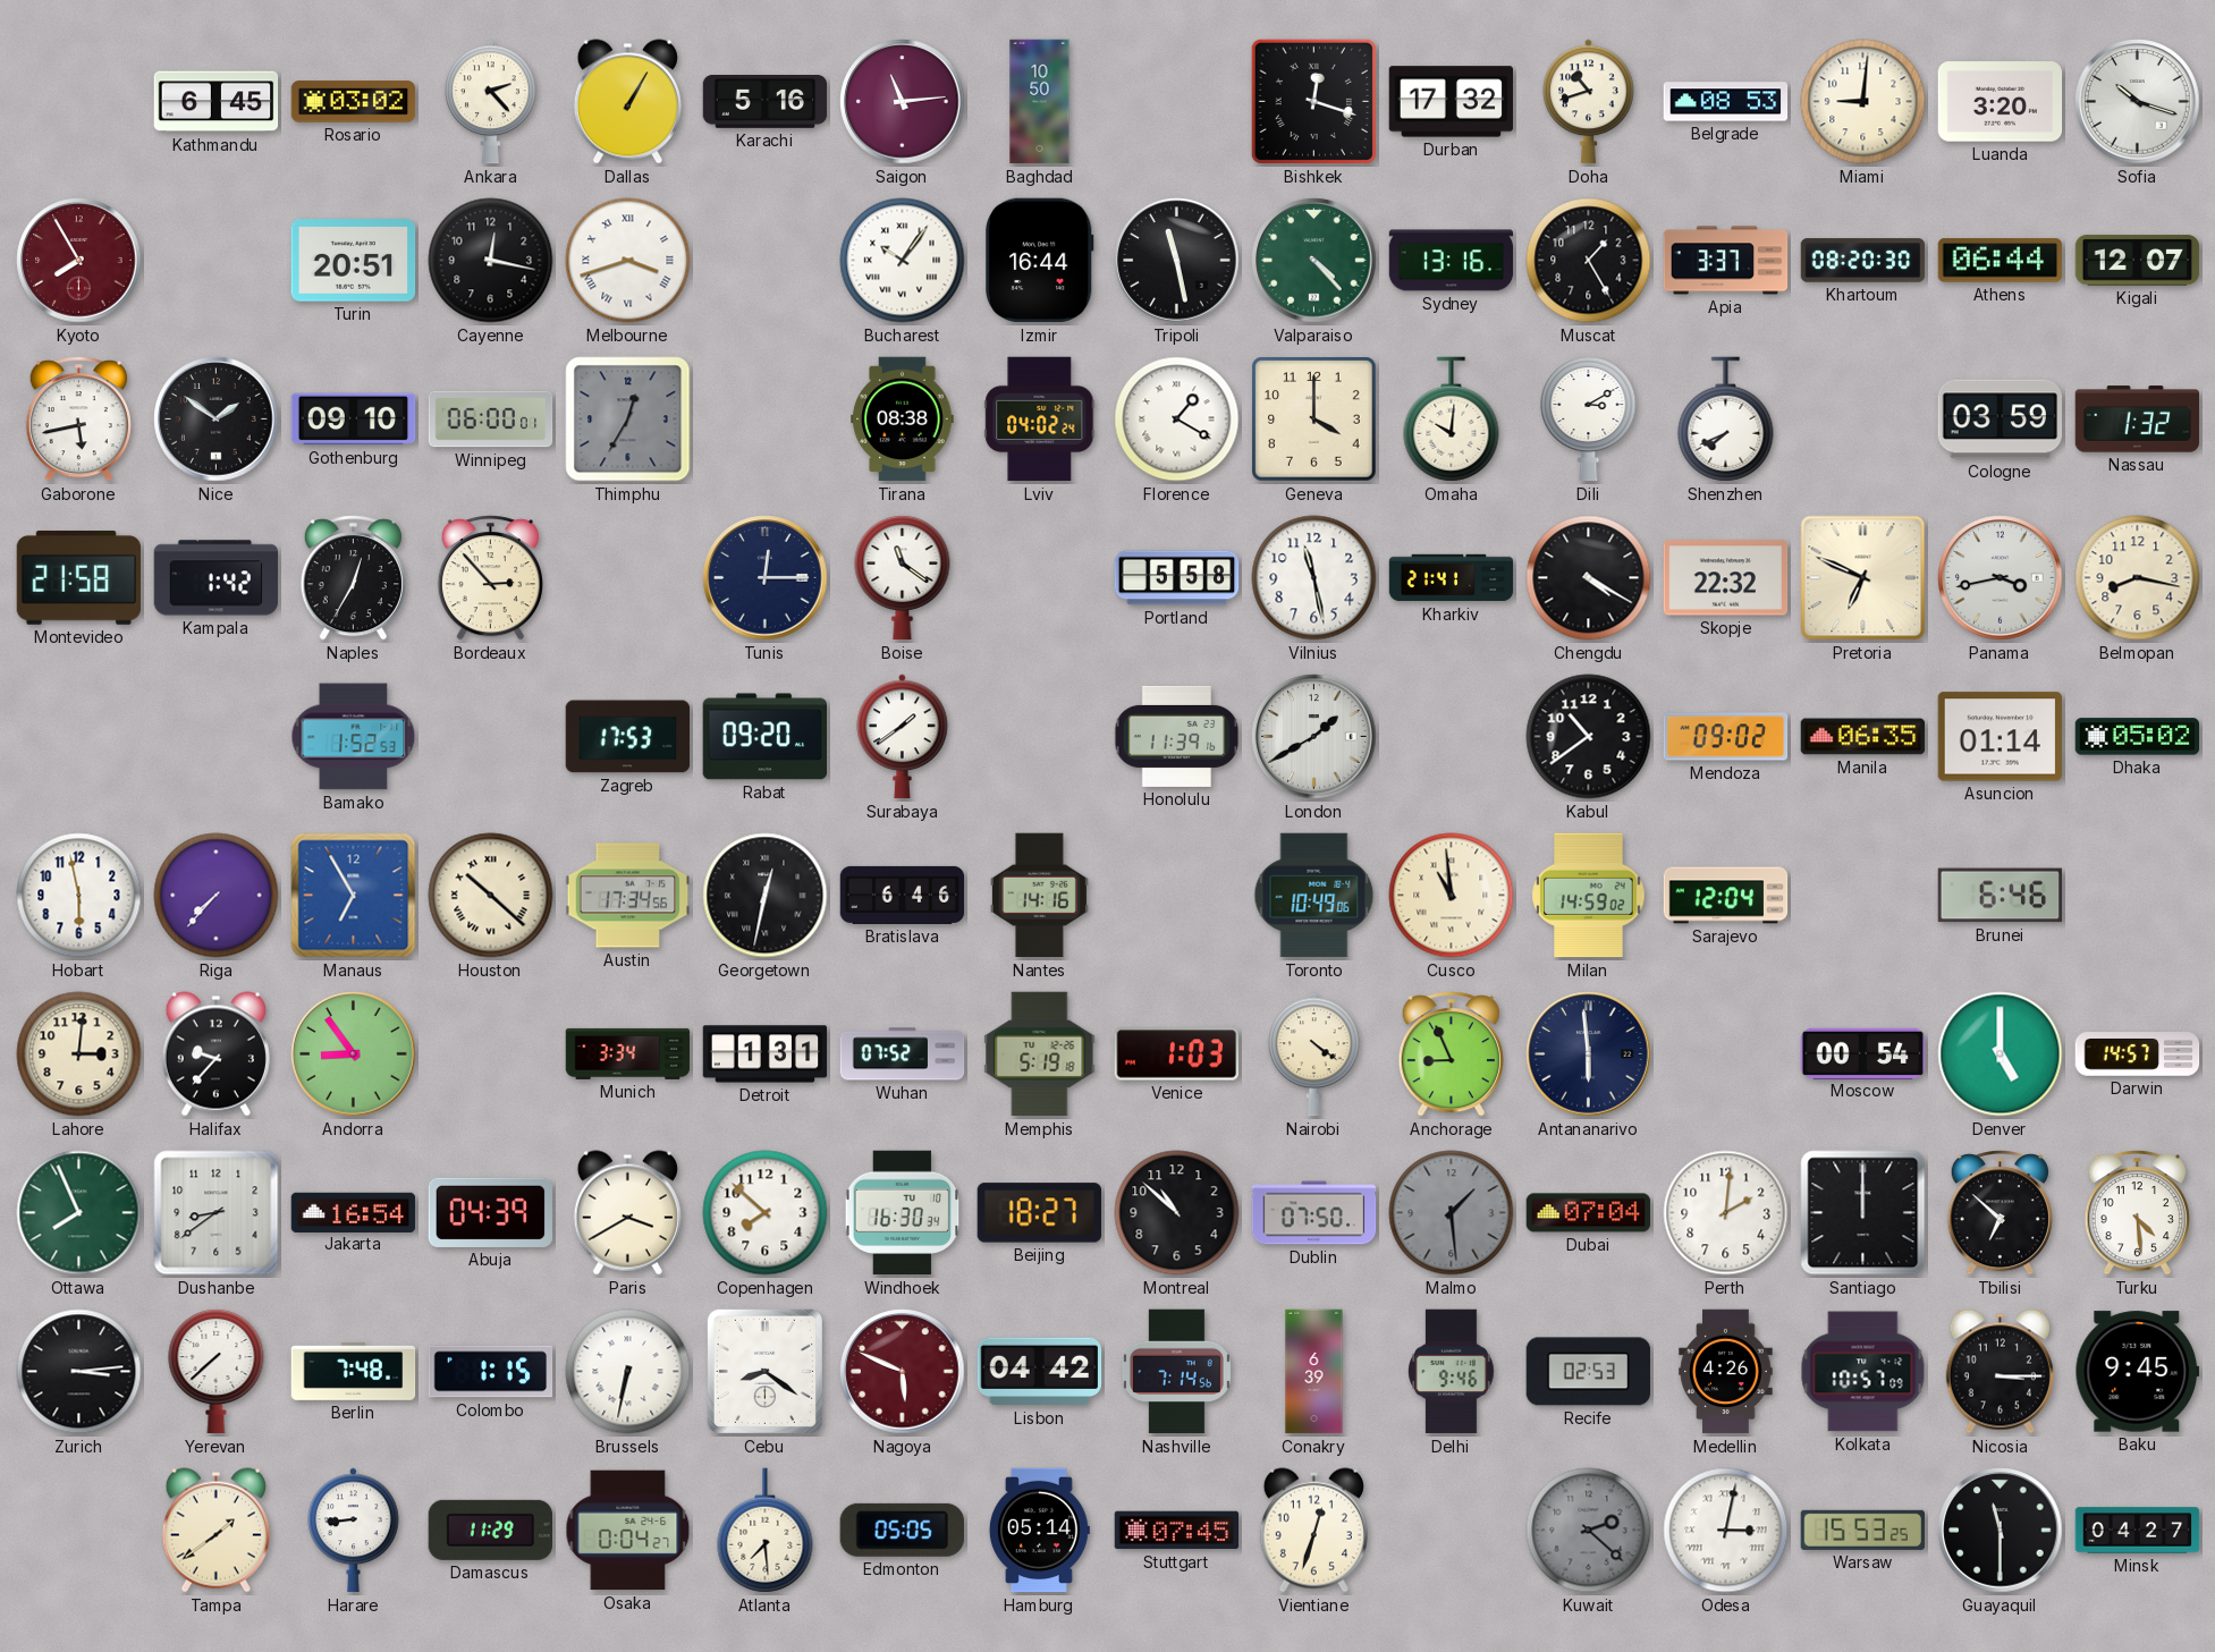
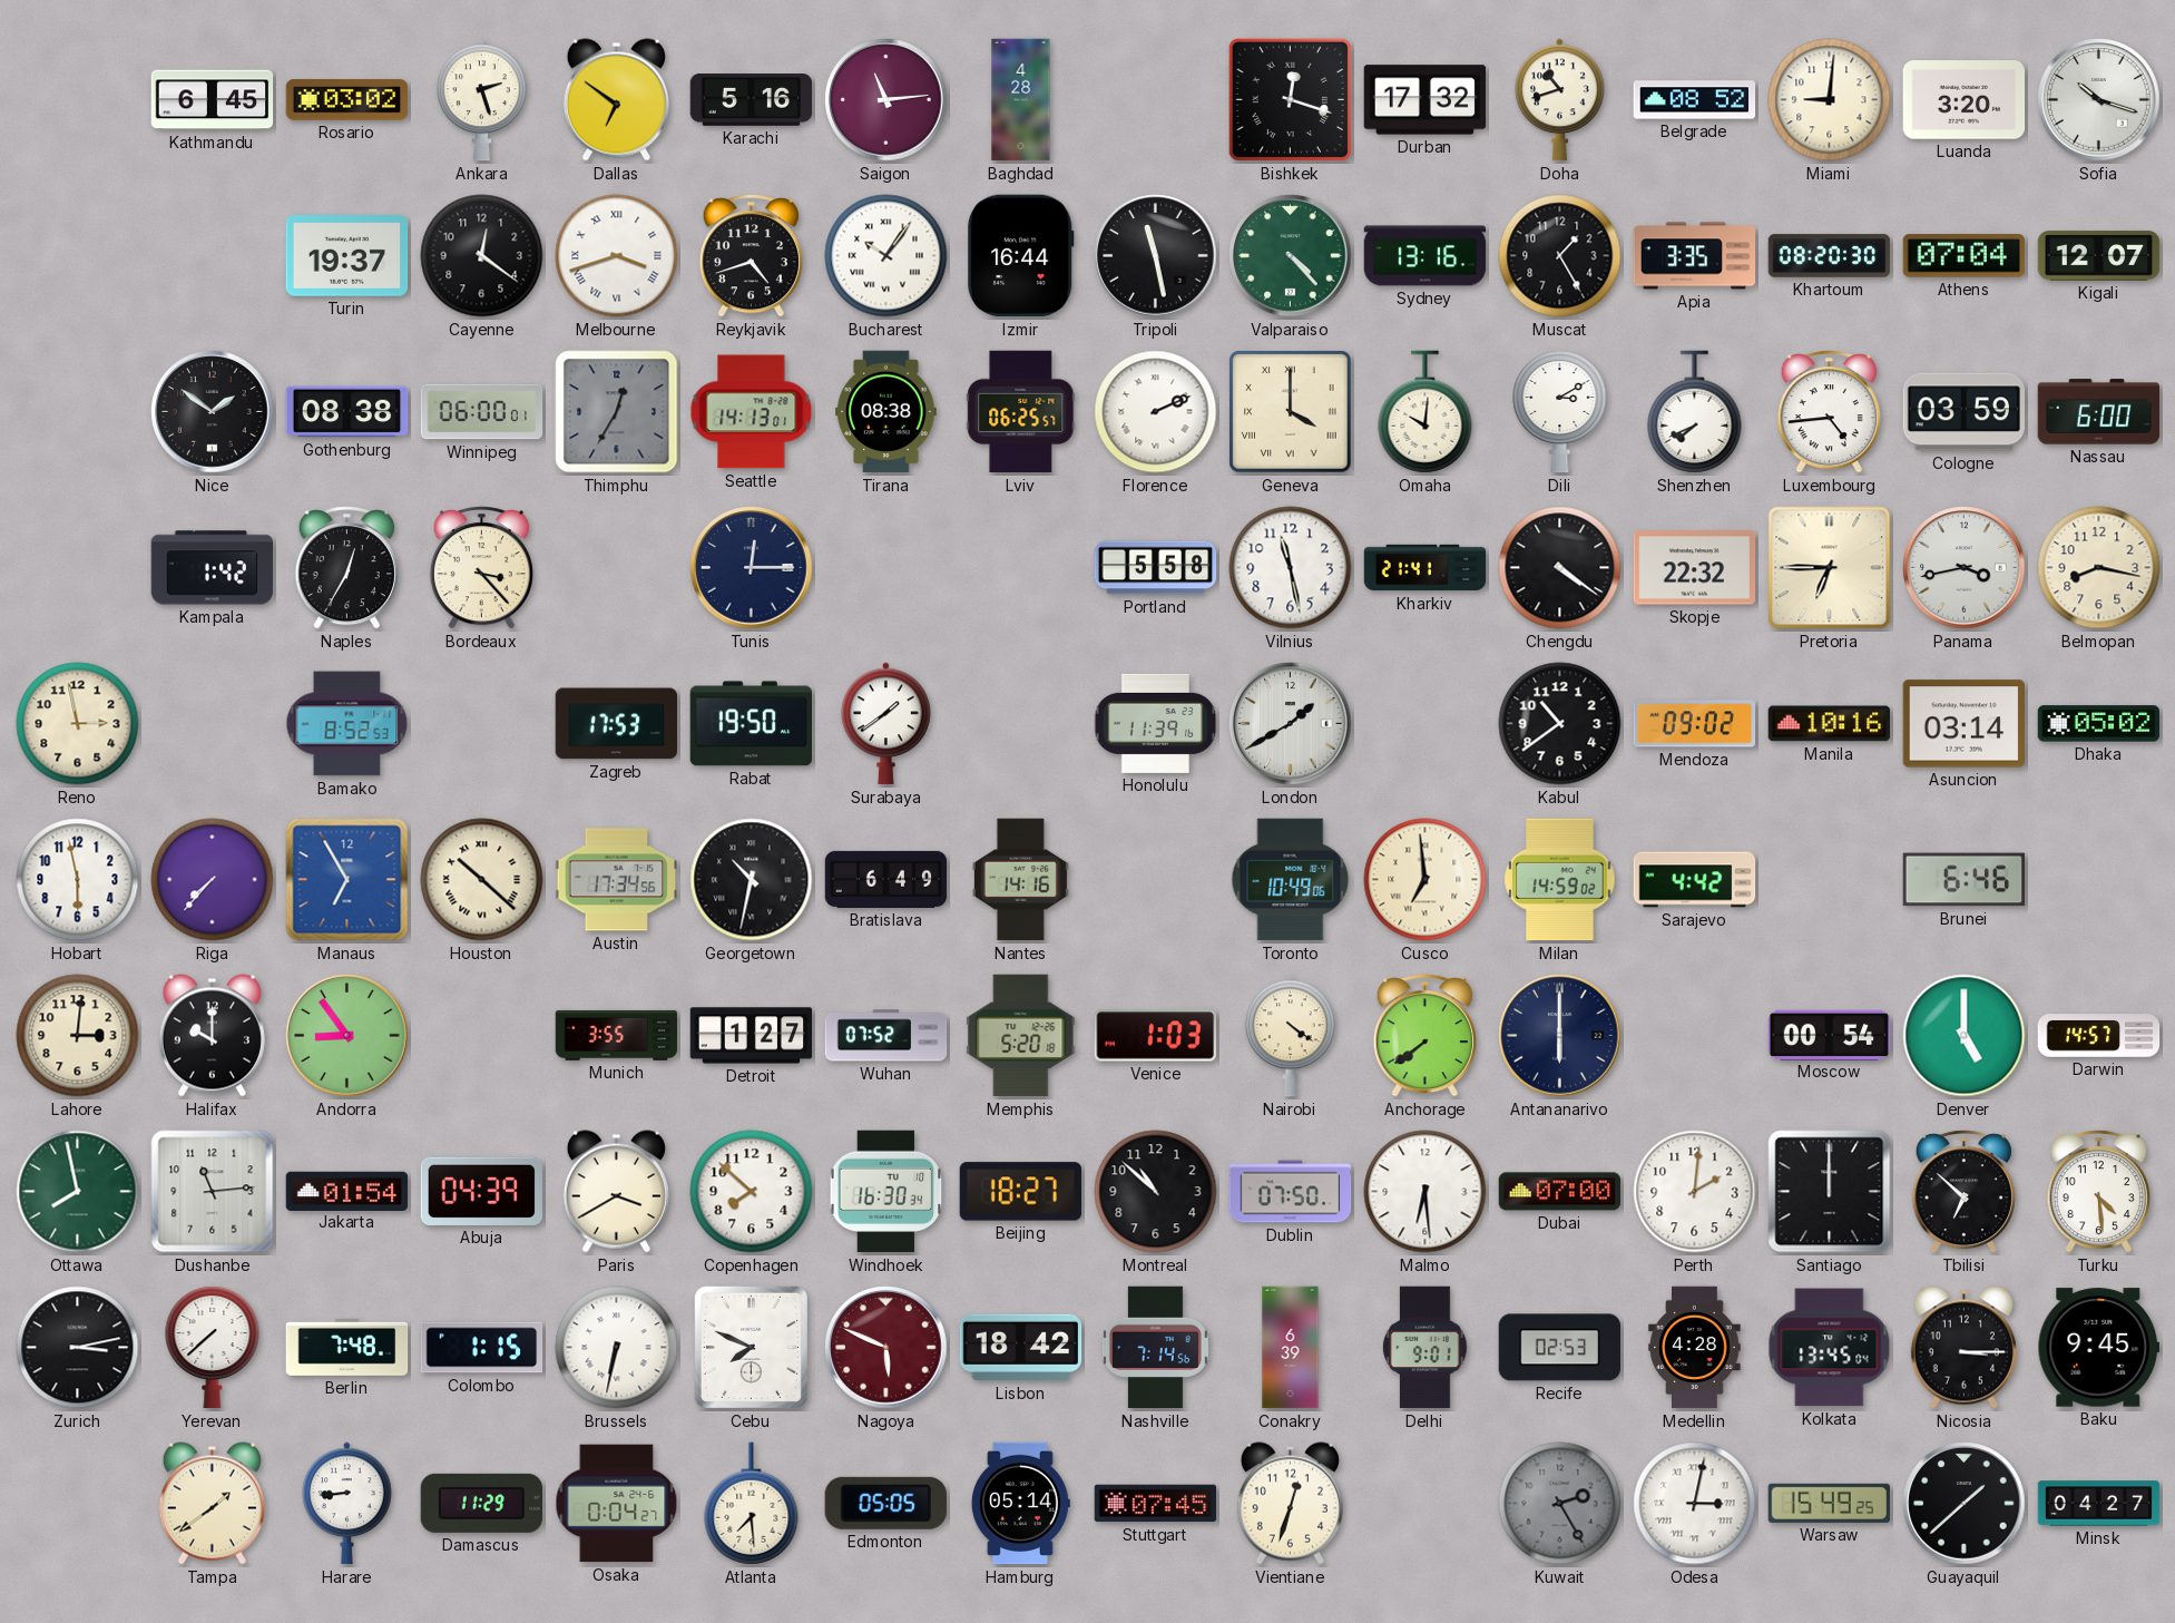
Ankara: 2:23 -> 2:27 (482, 100)
Dallas: 1:05 -> 6:51 (616, 100)
Baghdad: 10:50 -> 4:28 (1021, 100)
Belgrade: 08:53 -> 08:52 (1695, 100)
Kyoto: 7:55 -> none (79, 261)
Turin: 20:51 -> 19:37 (347, 256)
Cayenne: 12:17 -> 12:21 (482, 256)
Reykjavik: none -> 4:42 (751, 256)
Apia: 3:37 -> 3:35 (1695, 256)
Athens: 06:44 -> 07:04 (1965, 256)
Gaborone: 5:43 -> none (78, 420)
Gothenburg: 09:10 -> 08:38 (347, 412)
Seattle: none -> 14:13 (752, 412)
Lviv: 04:02 -> 06:25 (1021, 412)
Florence: 1:20 -> 2:11 (1156, 412)
Geneva numerals: Arabic -> Roman (1291, 412)
Luxembourg: none -> 4:44 (1829, 412)
Nassau: 1:32 -> 6:00 (2099, 412)
Montevideo: 21:58 -> none (78, 577)
Bordeaux: 2:53 -> 3:23 (481, 568)
Boise: 11:21 -> none (903, 577)
Chengdu: 4:20 -> 4:21 (1560, 568)
Pretoria: 6:49 -> 6:45 (1830, 568)
Reno: none -> 2:58 (78, 724)
Bamako: 1:52 -> 8:52 (347, 724)
Rabat: 09:20 -> 19:50 (751, 724)
Manila: 06:35 -> 10:16 (1830, 724)
Asuncion: 01:14 -> 03:14 (1965, 724)
Georgetown: 12:32 -> 10:32 (752, 880)
Bratislava: 6:46 -> 6:49 (886, 879)
Cusco: 10:59 -> 6:59 (1425, 880)
Sarajevo: 12:04 -> 4:42 (1695, 880)
Halifax: 9:37 -> 10:00 (212, 1036)
Munich: 3:34 -> 3:55 (617, 1035)
Detroit: 1:31 -> 1:27 (752, 1036)
Memphis: 5:19 -> 5:20 (1021, 1036)
Anchorage: 8:56 -> 7:39 (1424, 1036)
Antananarivo: 5:59 -> 6:00 (1560, 1036)
Ottawa: 7:56 -> 7:58 (78, 1192)
Dushanbe: 8:39 -> 11:14 (213, 1192)
Jakarta: 16:54 -> 01:54 (347, 1191)
Malmo: 1:29 -> 6:29 (1425, 1192)
Malmo dial: grey -> white (1425, 1192)
Dubai: 07:04 -> 07:00 (1560, 1192)
Zurich: 3:14 -> 3:13 (78, 1348)
Cebu: 8:21 -> 7:49 (751, 1347)
Lisbon: 04:42 -> 18:42 (1021, 1348)
Delhi: 9:46 -> 9:01 (1425, 1348)
Medellin: 4:26 -> 4:28 (1695, 1348)
Kolkata: 10:57 -> 13:45 (1830, 1348)
Kuwait: 2:22 -> 2:25 (1560, 1504)
Warsaw: 15:53 -> 15:49 (1829, 1503)
Guayaquil: 11:30 -> 1:38 (1965, 1504)
